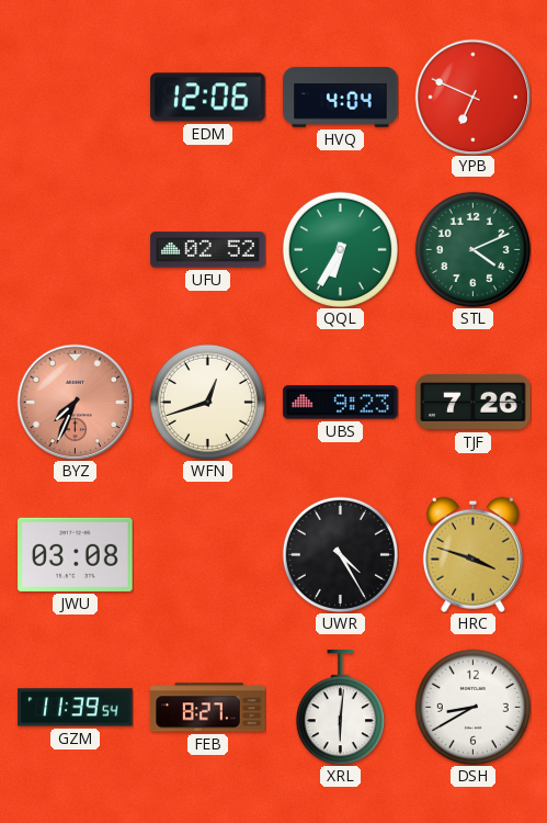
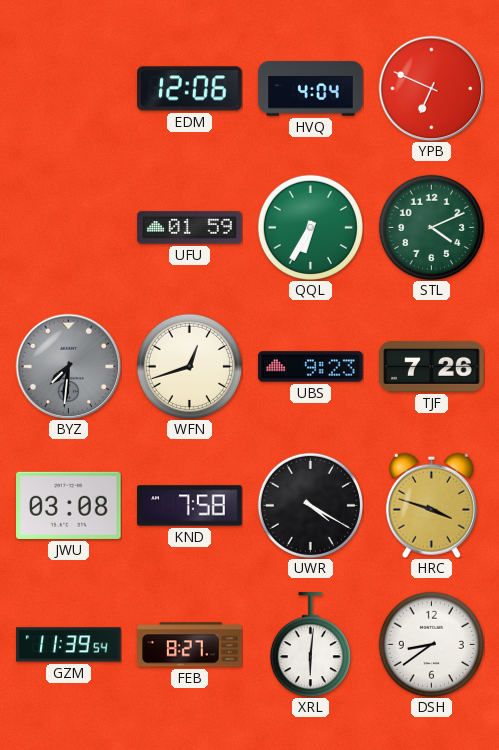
UFU: 02:52 -> 01:59 (190, 228)
BYZ: 7:34 -> 7:31 (68, 366)
BYZ dial: salmon -> grey (68, 366)
KND: none -> 7:58 (190, 506)
UWR: 4:25 -> 4:20 (310, 505)
DSH: 8:40 -> 8:39 (431, 644)
